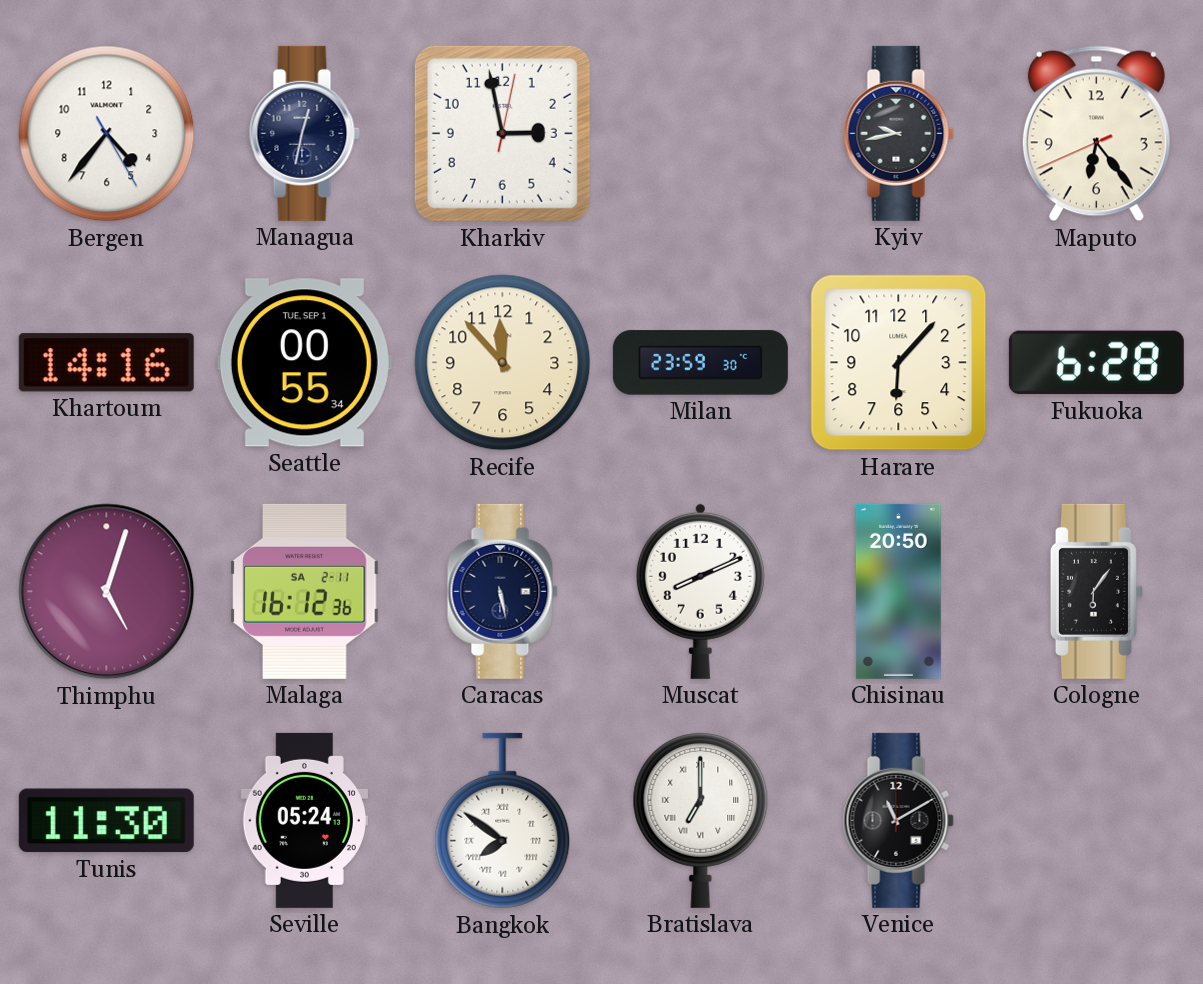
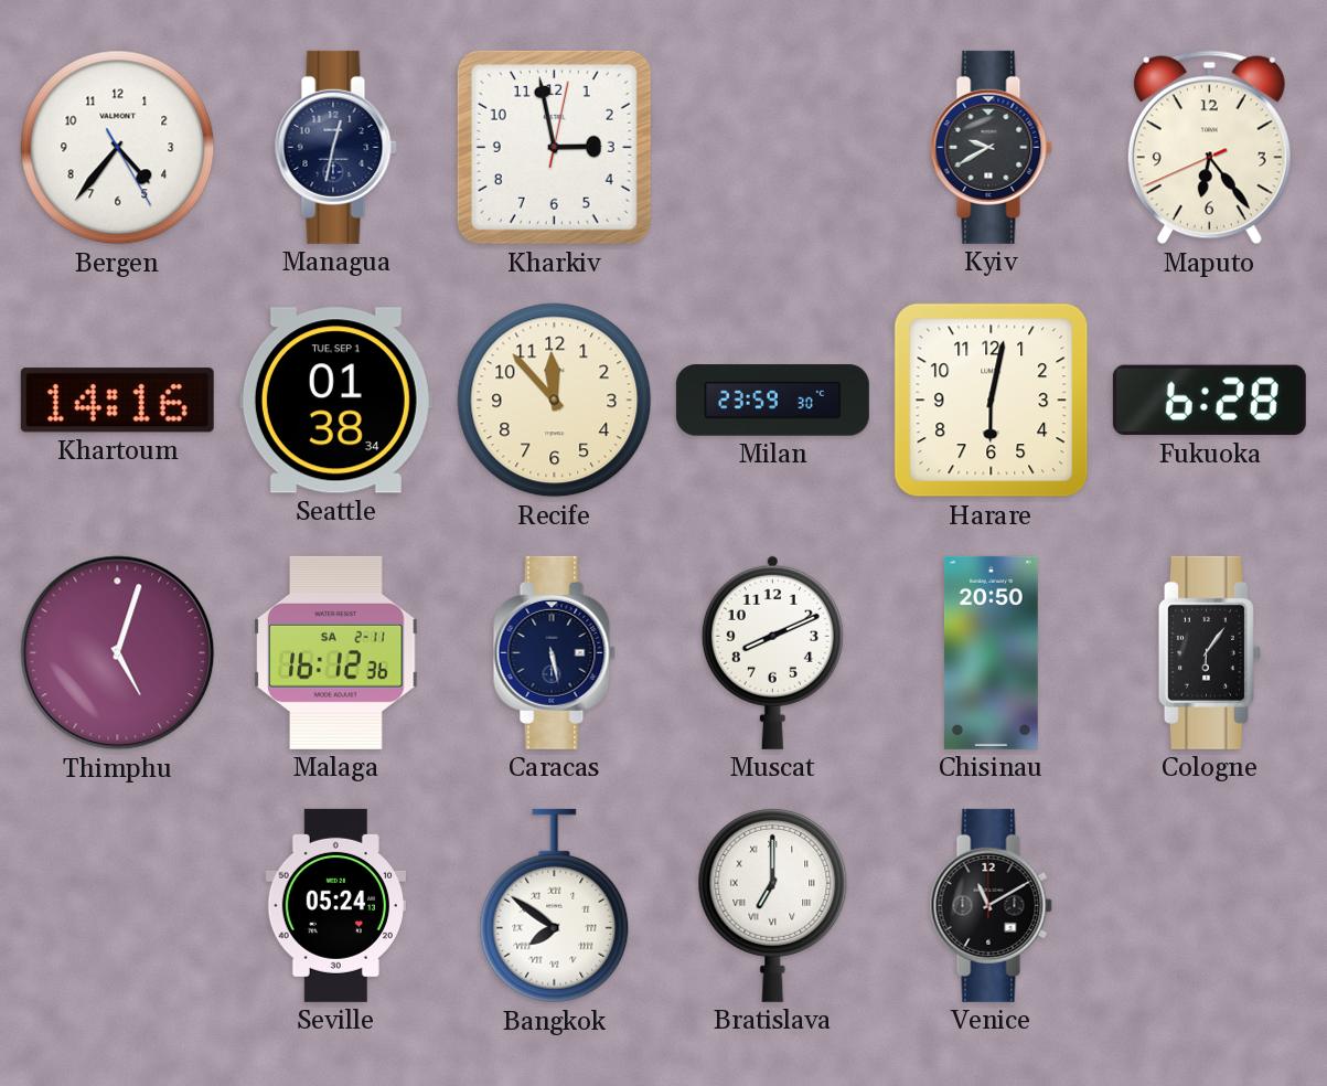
Kyiv: 9:43 -> 9:40 (991, 147)
Seattle: 00:55 -> 01:38 (335, 401)
Harare: 6:07 -> 6:02 (992, 401)
Tunis: 11:30 -> none (106, 821)
